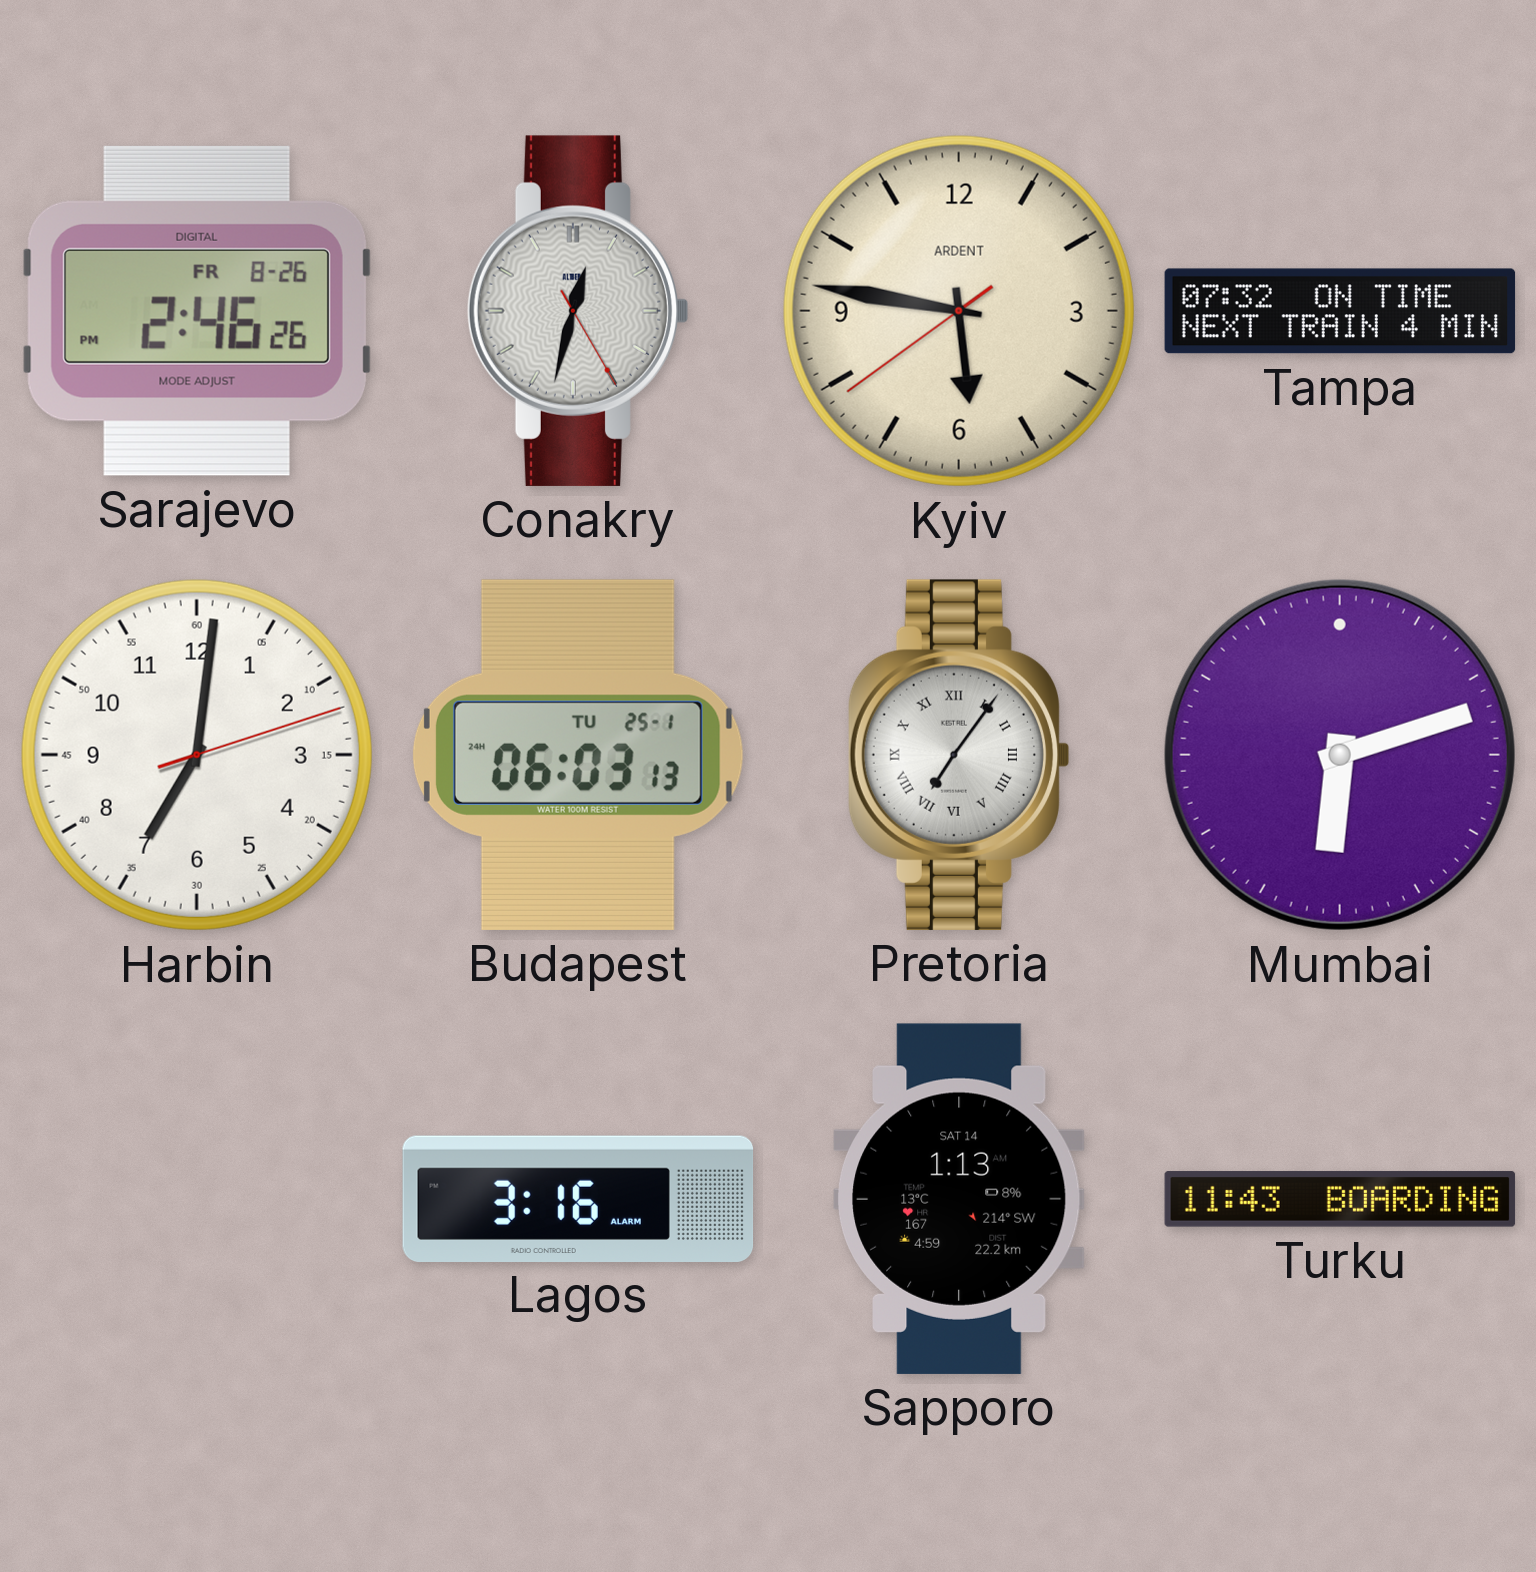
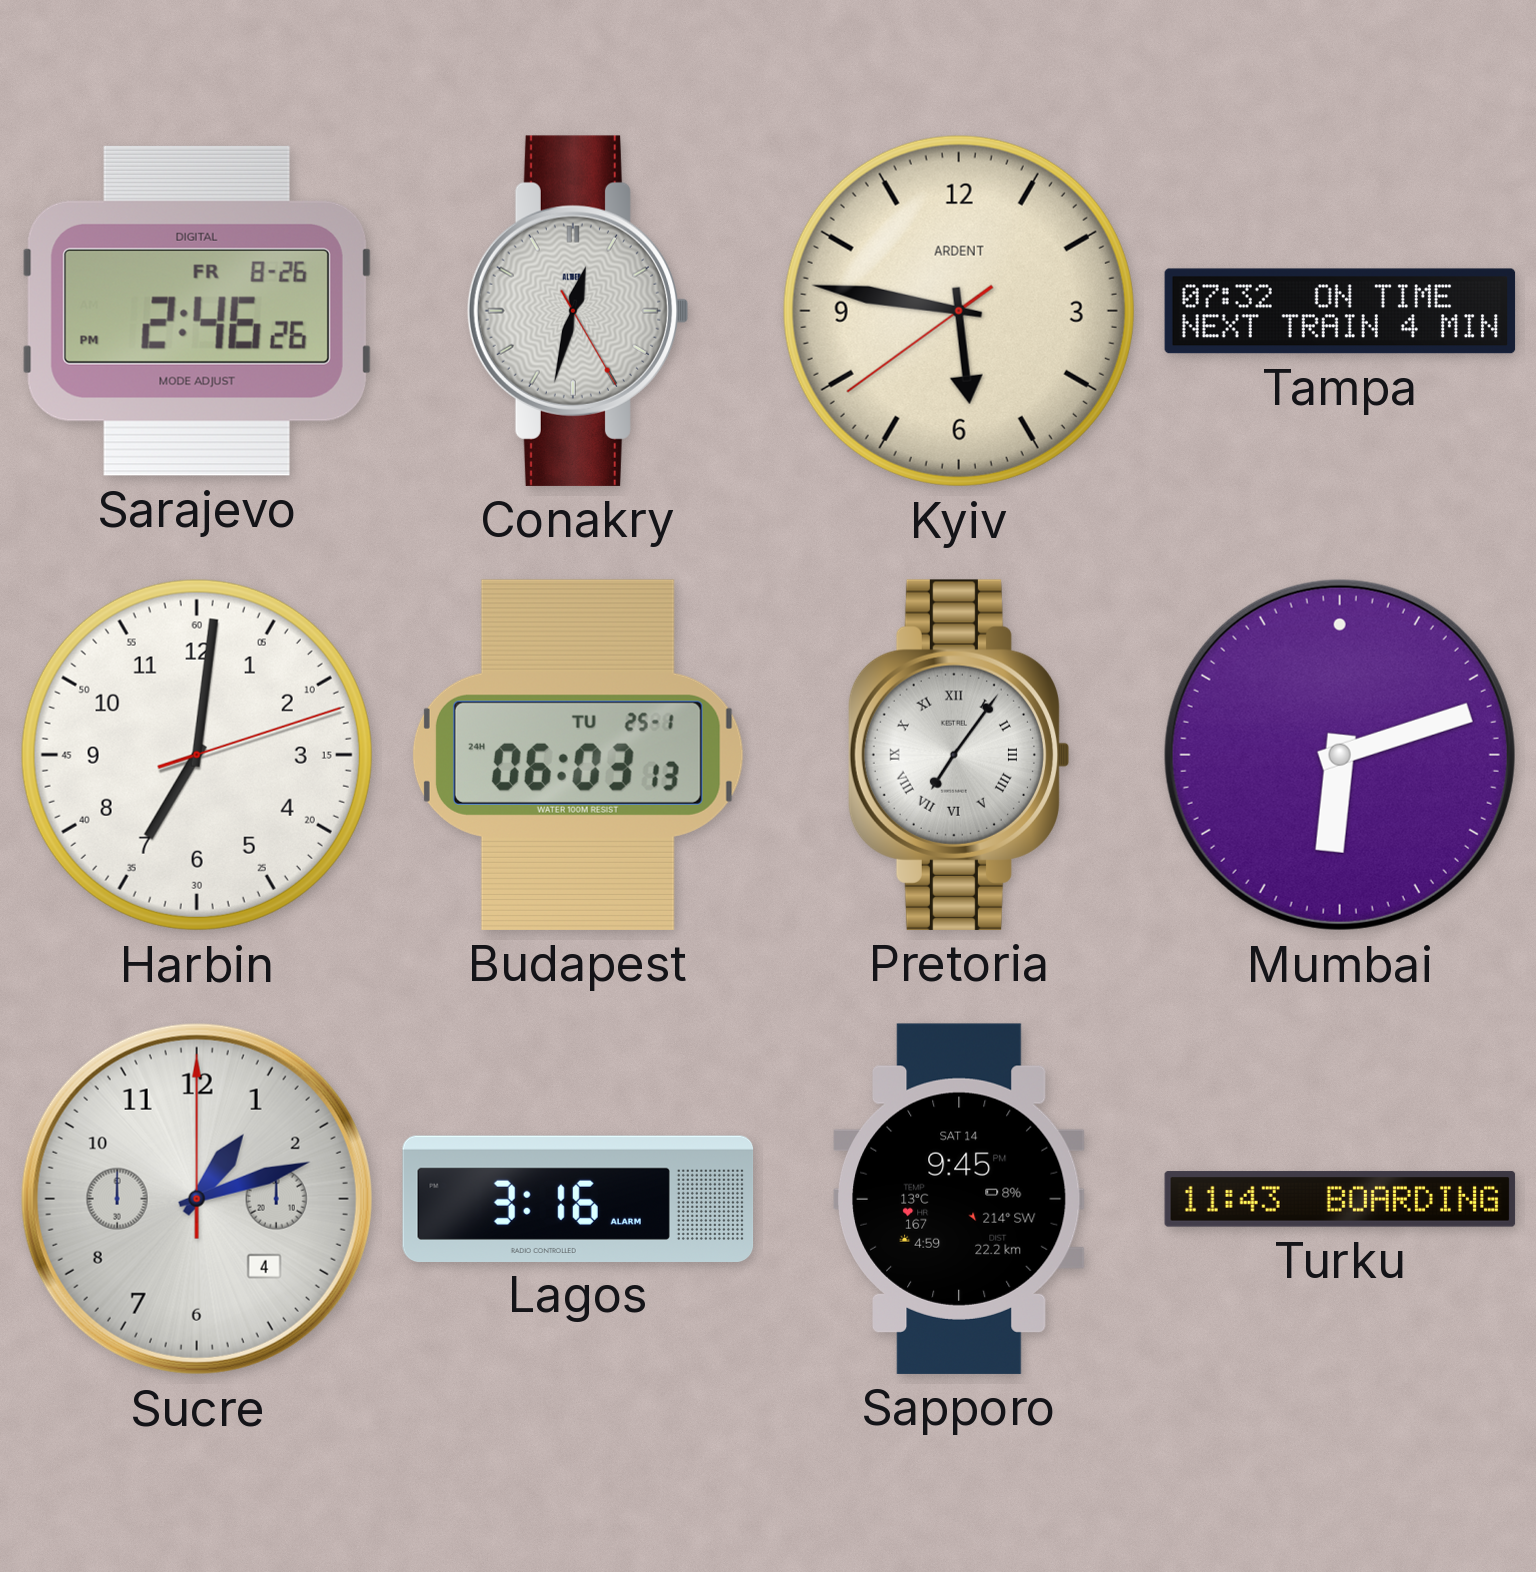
Sucre: none -> 1:12 (197, 1199)
Sapporo: 1:13 -> 9:45 (960, 1199)
